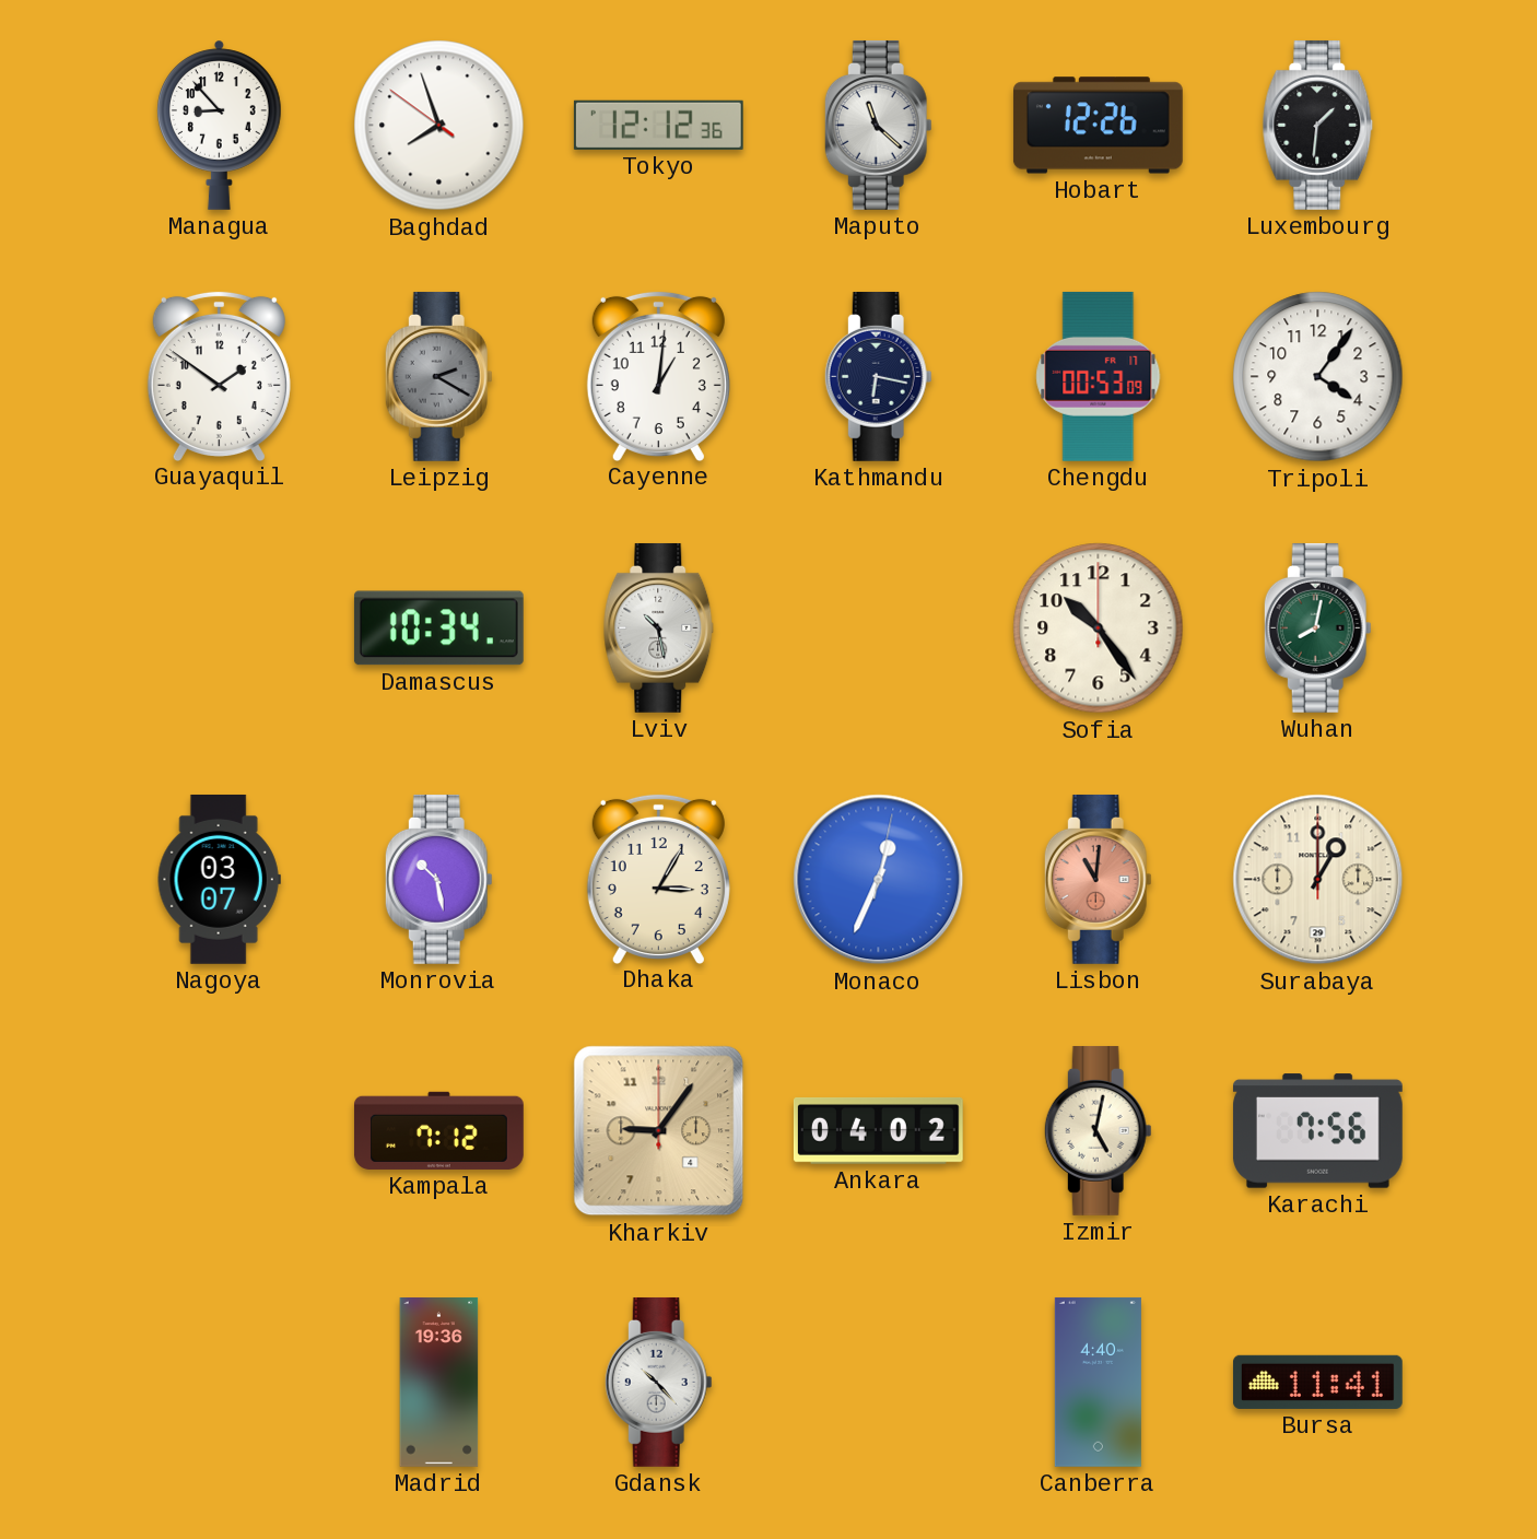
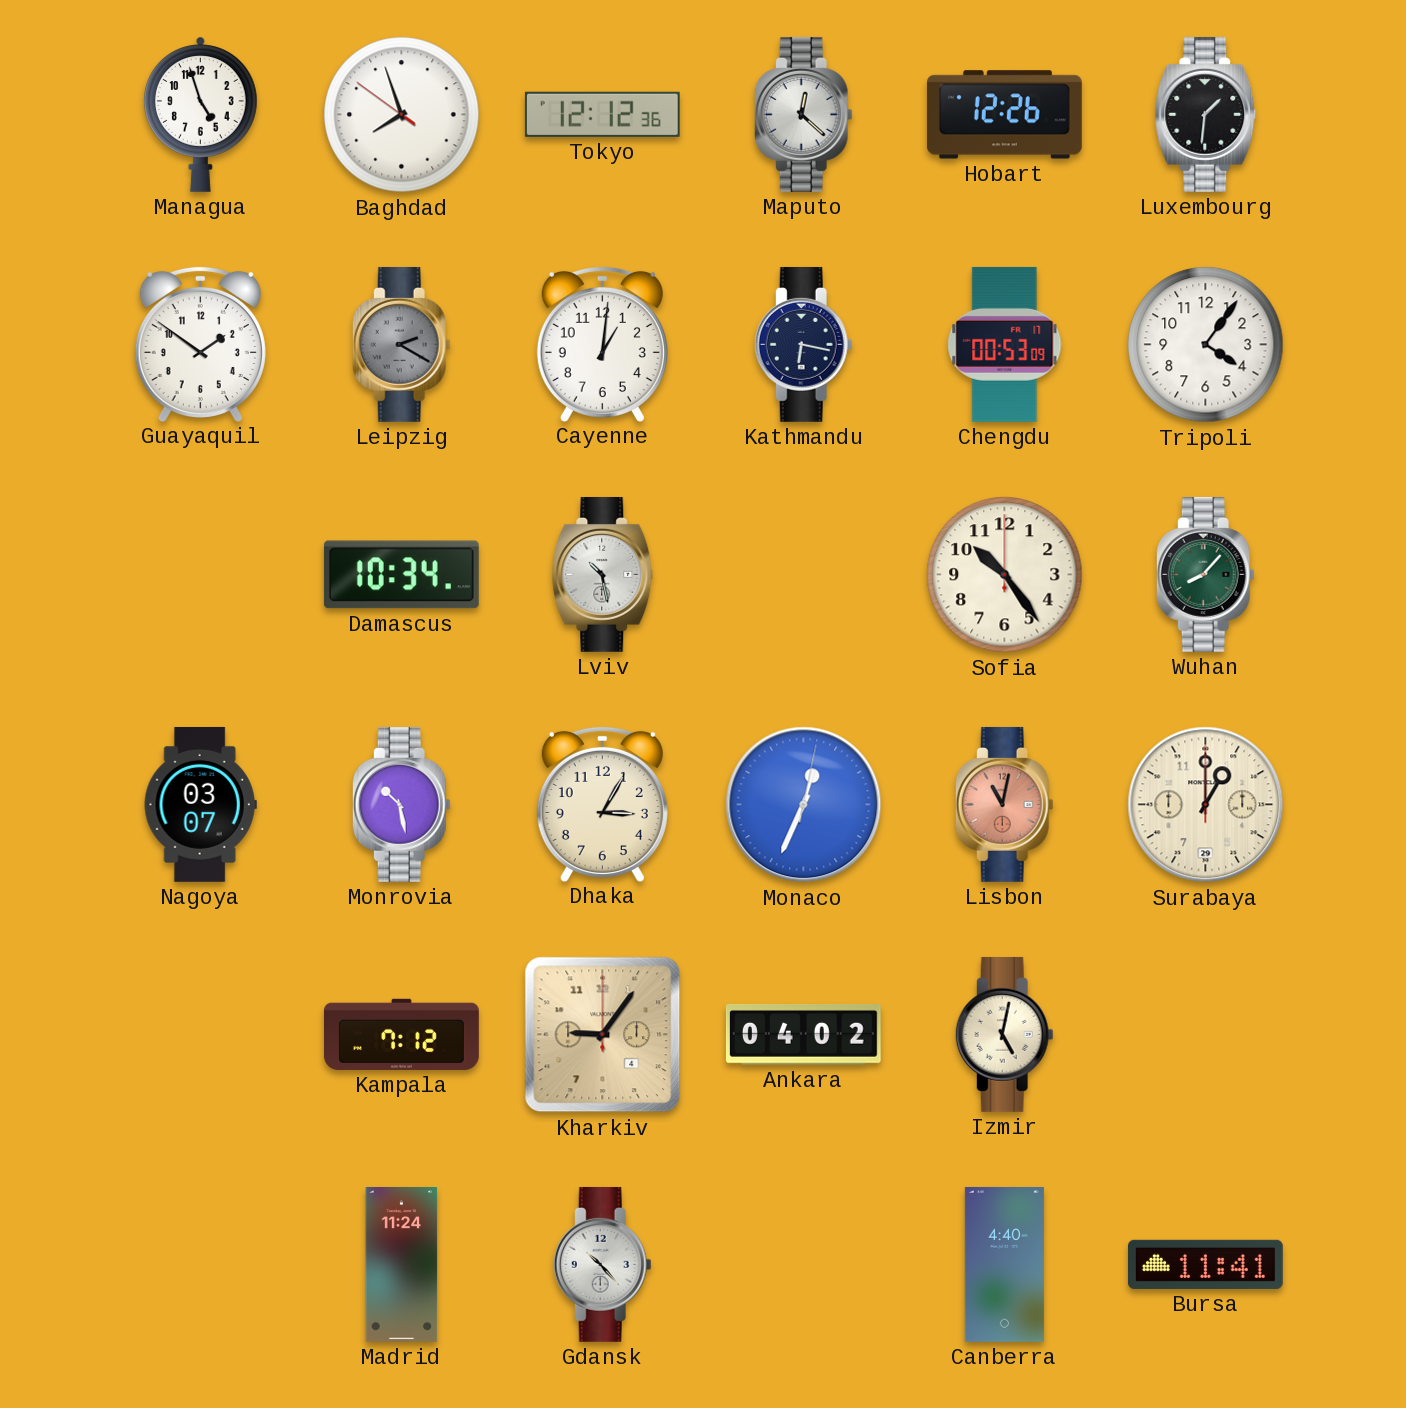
Managua: 8:53 -> 4:57 (201, 114)
Maputo: 11:22 -> 12:22 (803, 114)
Wuhan: 8:02 -> 8:07 (1205, 574)
Lisbon: 11:01 -> 11:02 (1004, 804)
Karachi: 7:56 -> none (1317, 1131)
Madrid: 19:36 -> 11:24 (402, 1265)
